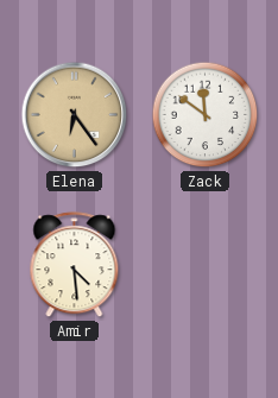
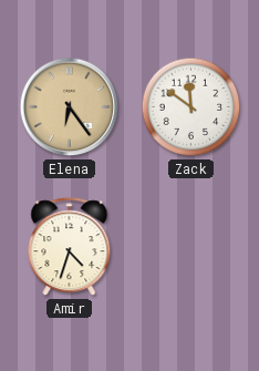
Amir: 4:29 -> 4:33 (70, 247)
